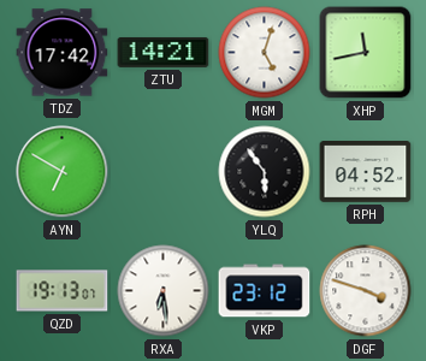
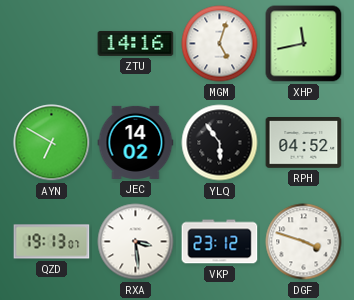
TDZ: 17:42 -> none (63, 53)
ZTU: 14:21 -> 14:16 (136, 43)
JEC: none -> 14:02 (136, 142)
RXA: 6:29 -> 3:29 (136, 242)
